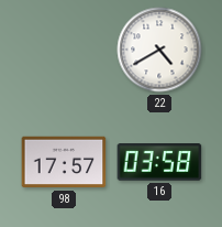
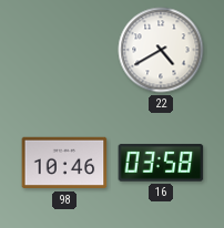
98: 17:57 -> 10:46 (64, 163)
